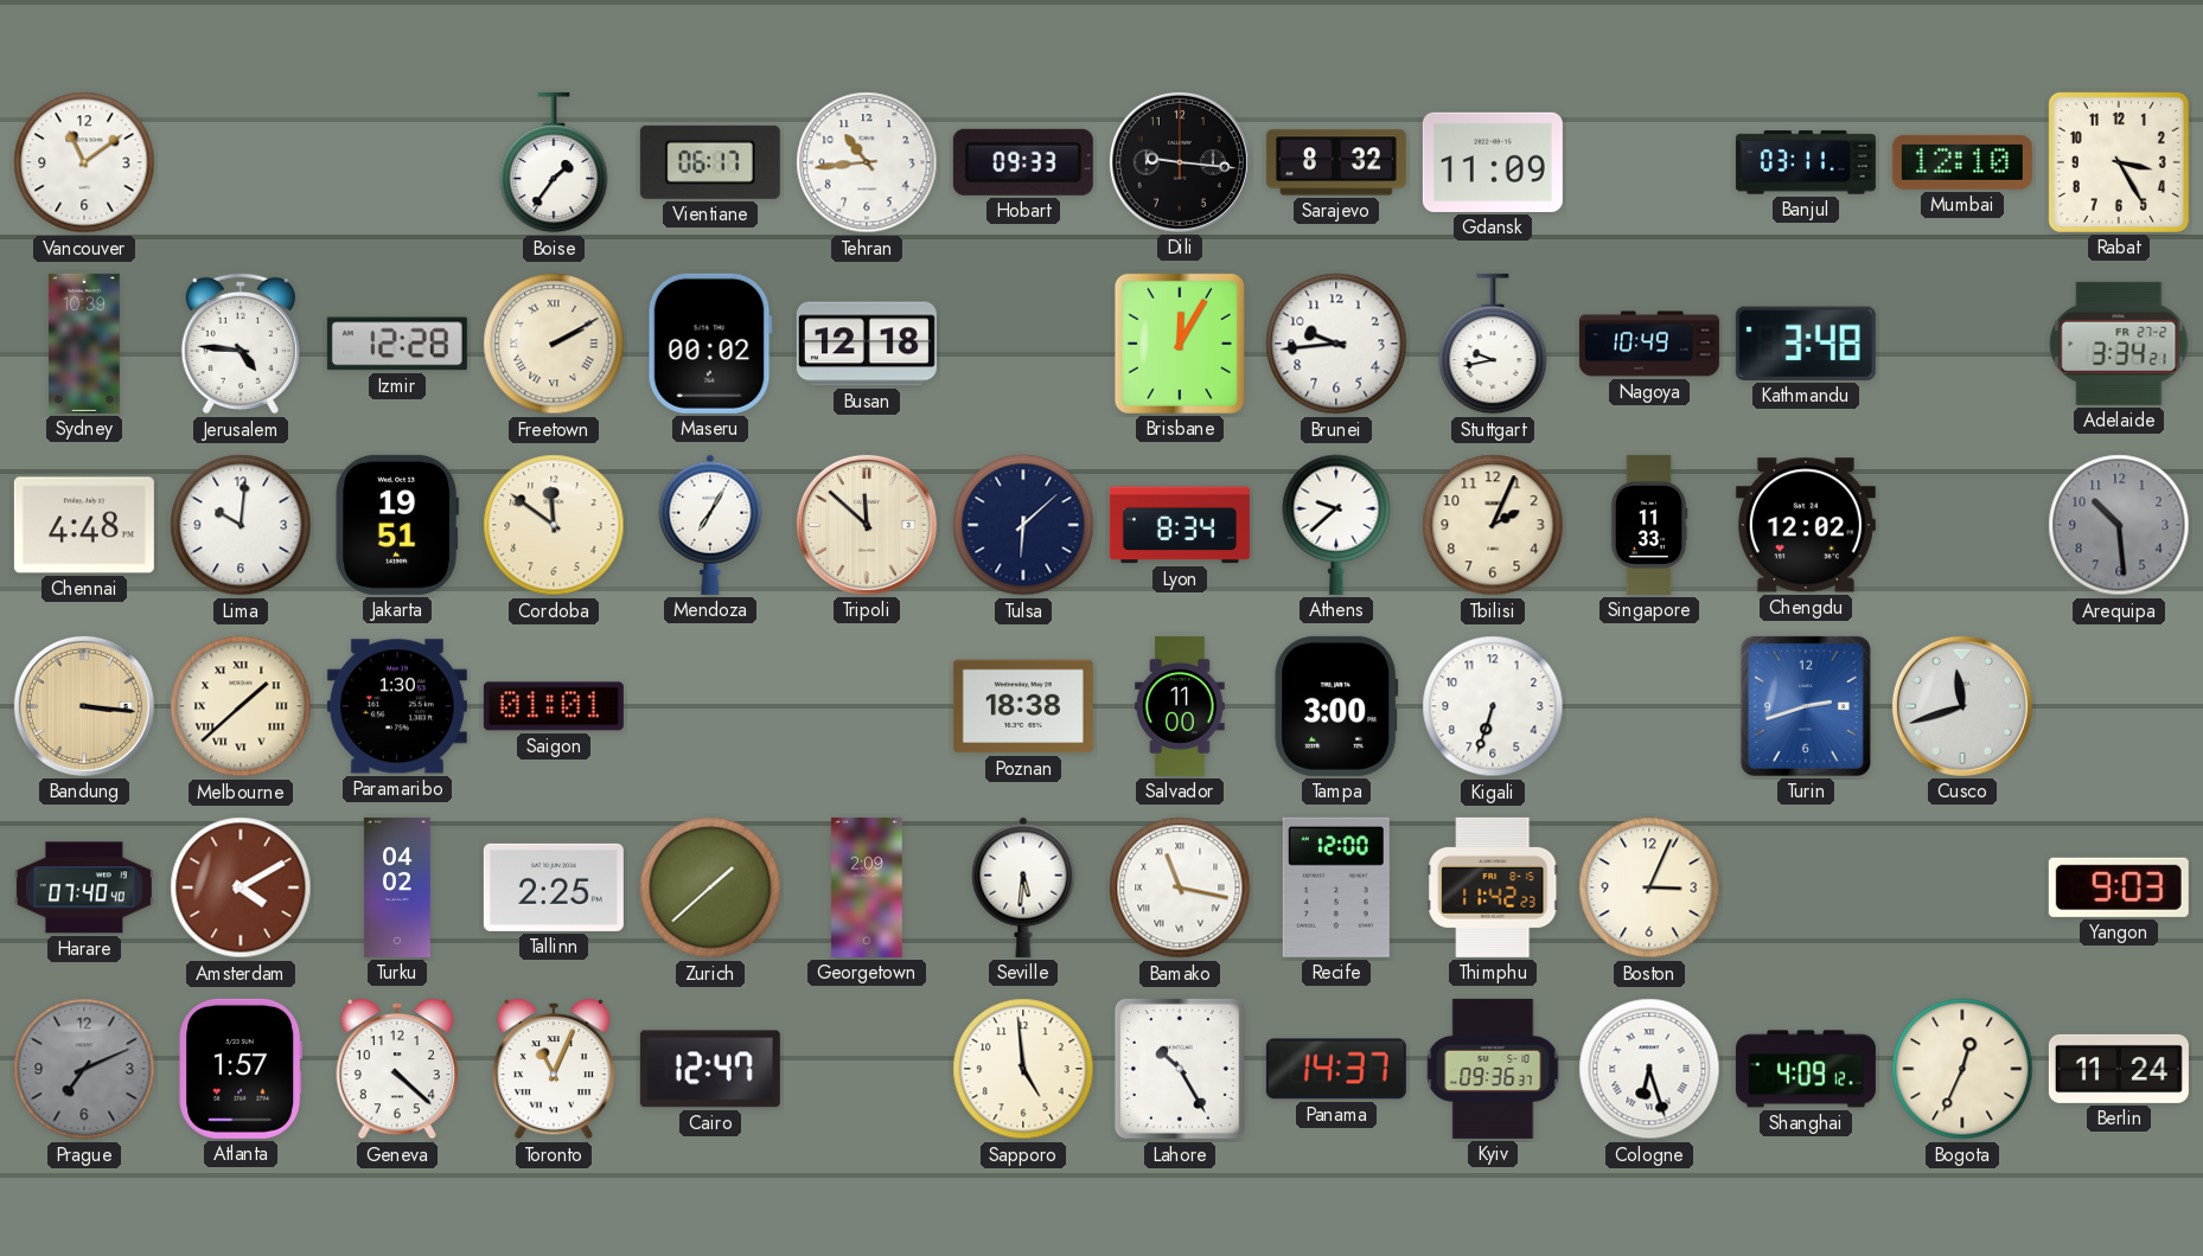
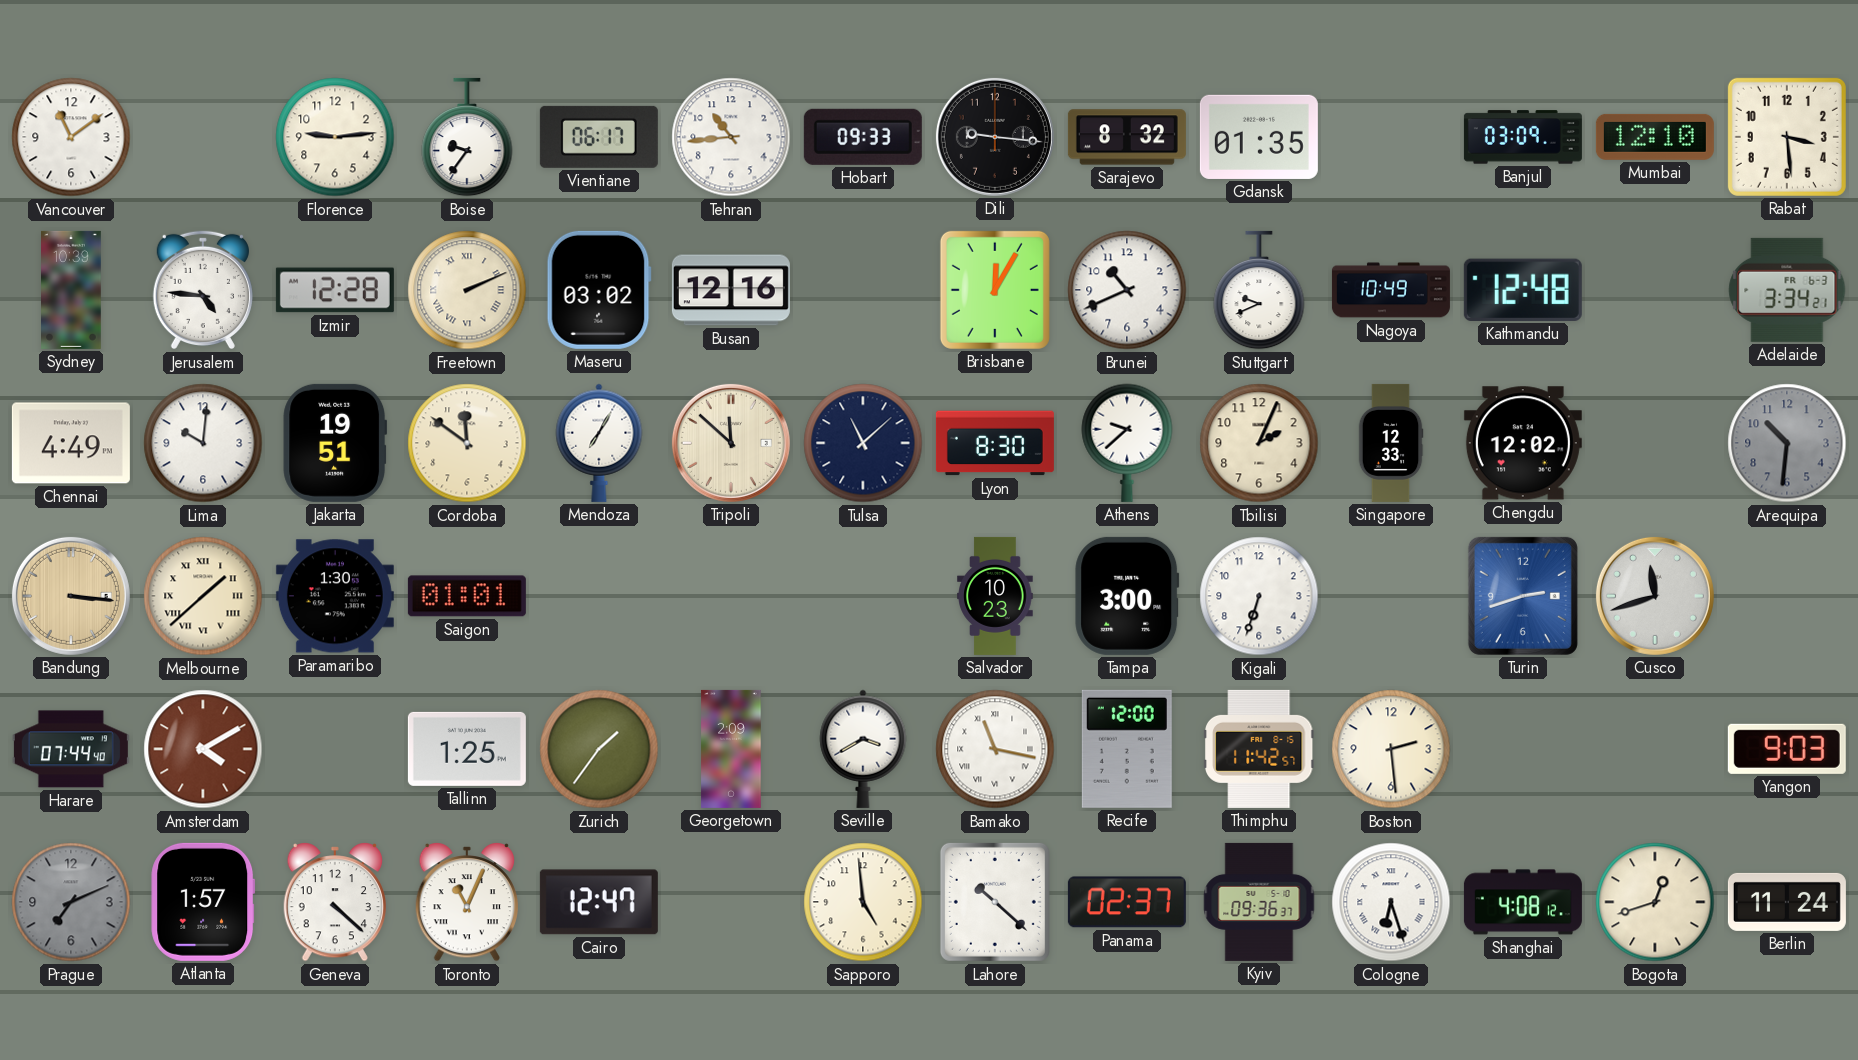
Florence: none -> 9:14 (335, 137)
Boise: 1:36 -> 9:36 (467, 137)
Gdansk: 11:09 -> 01:35 (1259, 137)
Banjul: 03:11 -> 03:09 (1523, 137)
Rabat: 3:25 -> 3:29 (1787, 137)
Freetown: 2:10 -> 2:11 (467, 290)
Maseru: 00:02 -> 03:02 (599, 290)
Busan: 12:18 -> 12:16 (731, 290)
Brunei: 9:44 -> 10:41 (1127, 290)
Stuttgart: 9:43 -> 9:41 (1259, 290)
Kathmandu: 3:48 -> 12:48 (1523, 290)
Adelaide date: FR 27-2 -> FR 6-3 (1787, 290)
Chennai: 4:48 -> 4:49 (71, 443)
Tulsa: 6:08 -> 11:08 (863, 443)
Lyon: 8:34 -> 8:30 (995, 443)
Singapore: 11:33 -> 12:33 (1391, 443)
Arequipa: 10:29 -> 10:31 (1787, 443)
Poznan: 18:38 -> none (1023, 706)
Salvador: 11:00 -> 10:23 (995, 596)
Harare: 07:40 -> 07:44 (71, 749)
Turku: 04:02 -> none (397, 887)
Tallinn: 2:25 -> 1:25 (467, 749)
Zurich: 1:38 -> 1:36 (599, 749)
Seville: 5:31 -> 3:40 (863, 749)
Thimphu: 11:42:23 -> 11:42:57 (1259, 749)
Boston: 3:04 -> 2:29 (1391, 749)
Lahore: 10:25 -> 10:22 (995, 902)
Panama: 14:37 -> 02:37 (1127, 902)
Shanghai: 4:09 -> 4:08 (1523, 902)
Bogota: 12:34 -> 12:42 (1655, 902)
